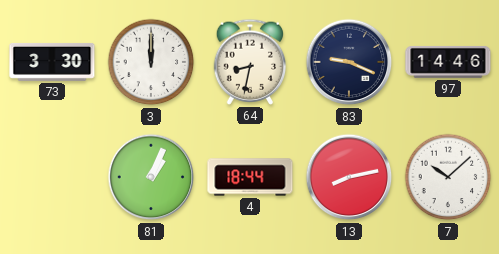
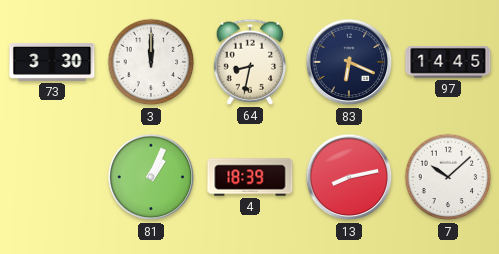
83: 9:19 -> 6:19 (349, 62)
97: 14:46 -> 14:45 (448, 62)
4: 18:44 -> 18:39 (250, 177)
